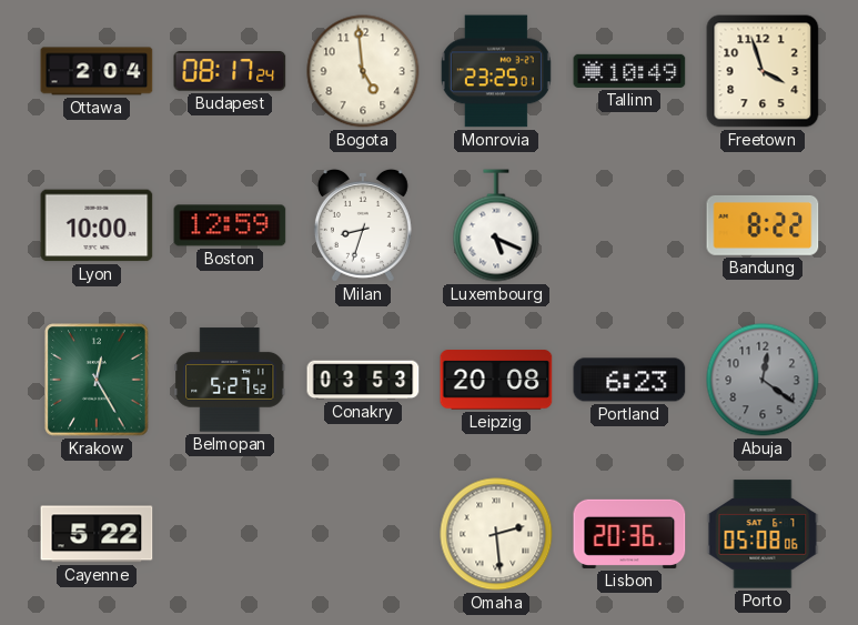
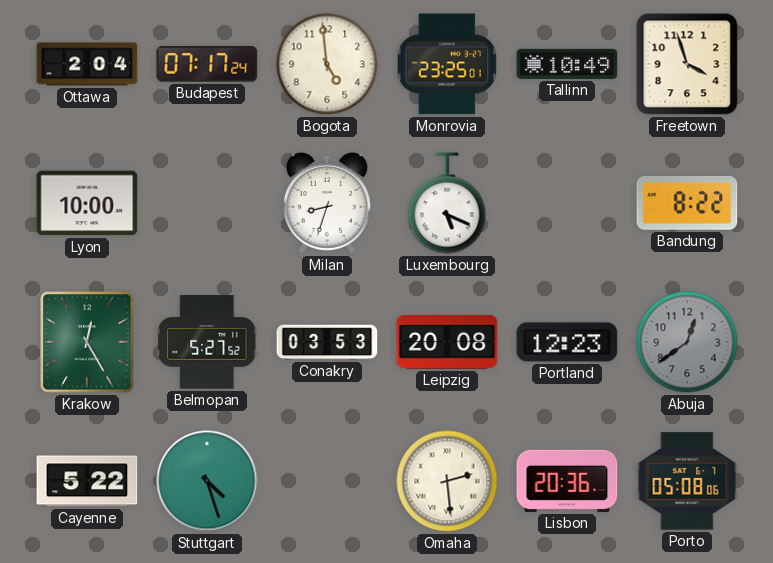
Budapest: 08:17 -> 07:17 (207, 65)
Boston: 12:59 -> none (230, 225)
Portland: 6:23 -> 12:23 (567, 342)
Abuja: 12:21 -> 12:39 (687, 342)
Stuttgart: none -> 4:27 (207, 481)
